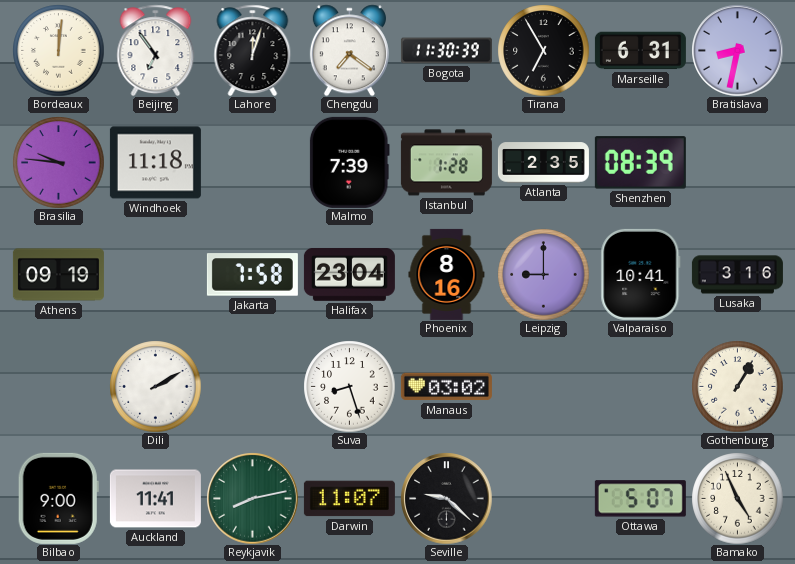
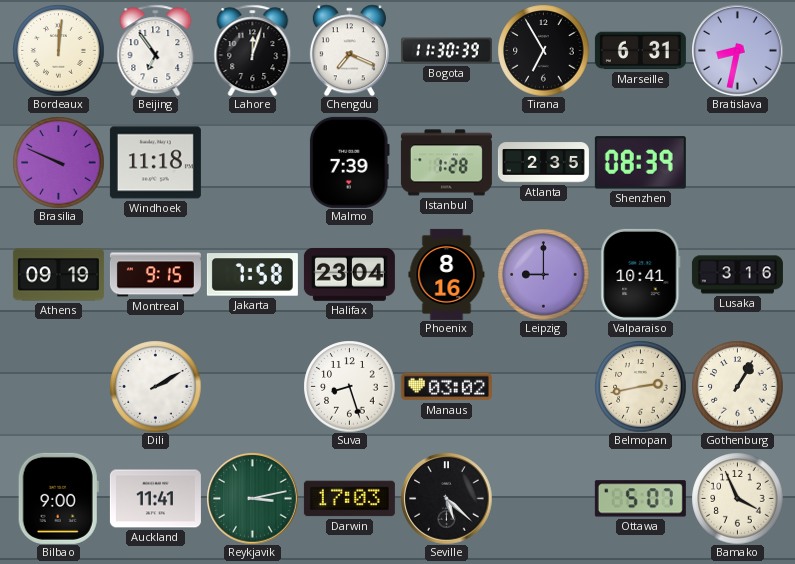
Chengdu: 7:21 -> 7:19 (349, 50)
Brasilia: 9:46 -> 9:49 (58, 162)
Montreal: none -> 9:15 (155, 275)
Belmopan: none -> 2:43 (640, 386)
Reykjavik: 8:13 -> 3:13 (252, 498)
Darwin: 11:07 -> 17:03 (349, 499)
Seville: 9:22 -> 5:22 (446, 498)
Bamako: 4:56 -> 3:56 (737, 498)
